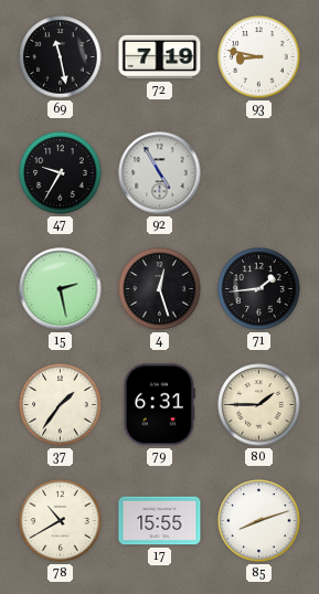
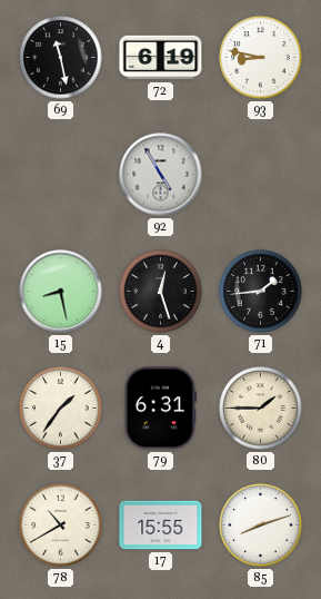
72: 7:19 -> 6:19 (161, 58)
47: 9:35 -> none (61, 173)
15: 2:28 -> 8:28 (61, 292)
